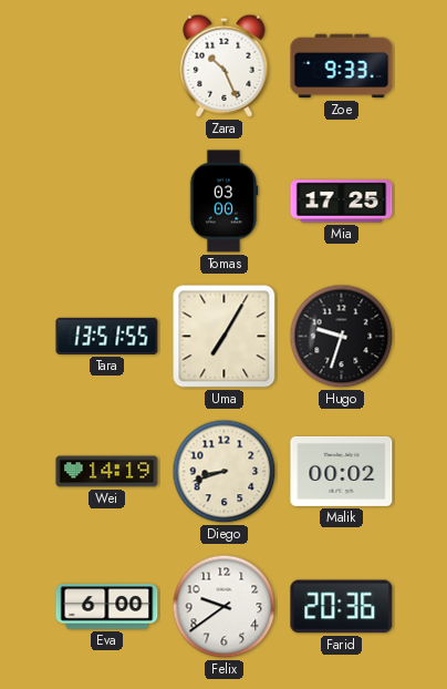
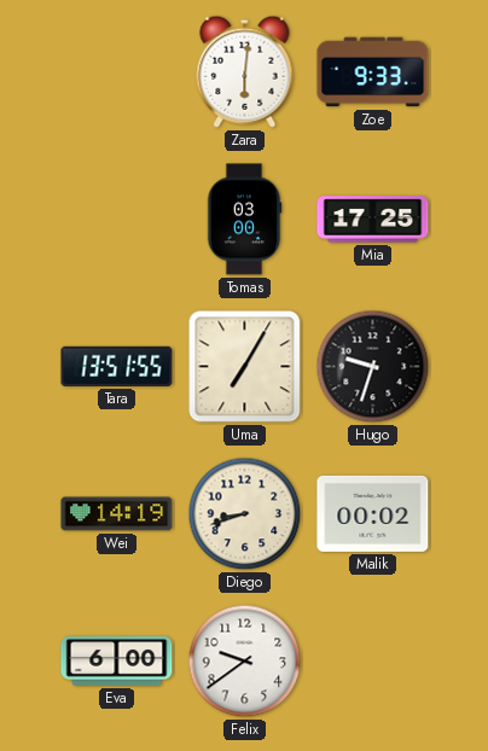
Zara: 10:26 -> 6:01 (245, 71)
Farid: 20:36 -> none (342, 607)
